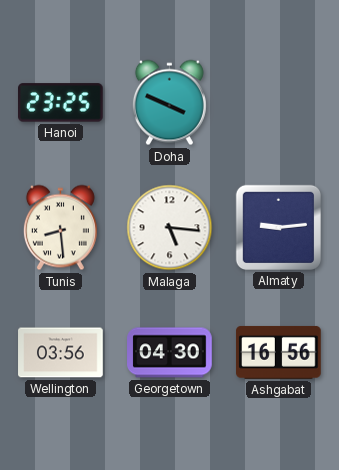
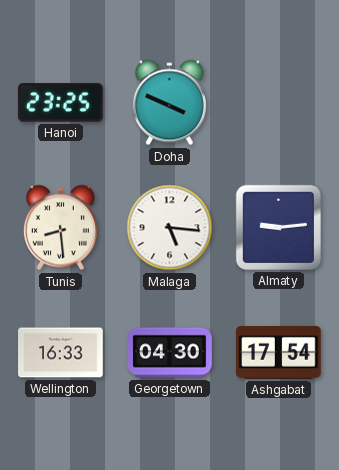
Wellington: 03:56 -> 16:33 (61, 353)
Ashgabat: 16:56 -> 17:54 (279, 352)
